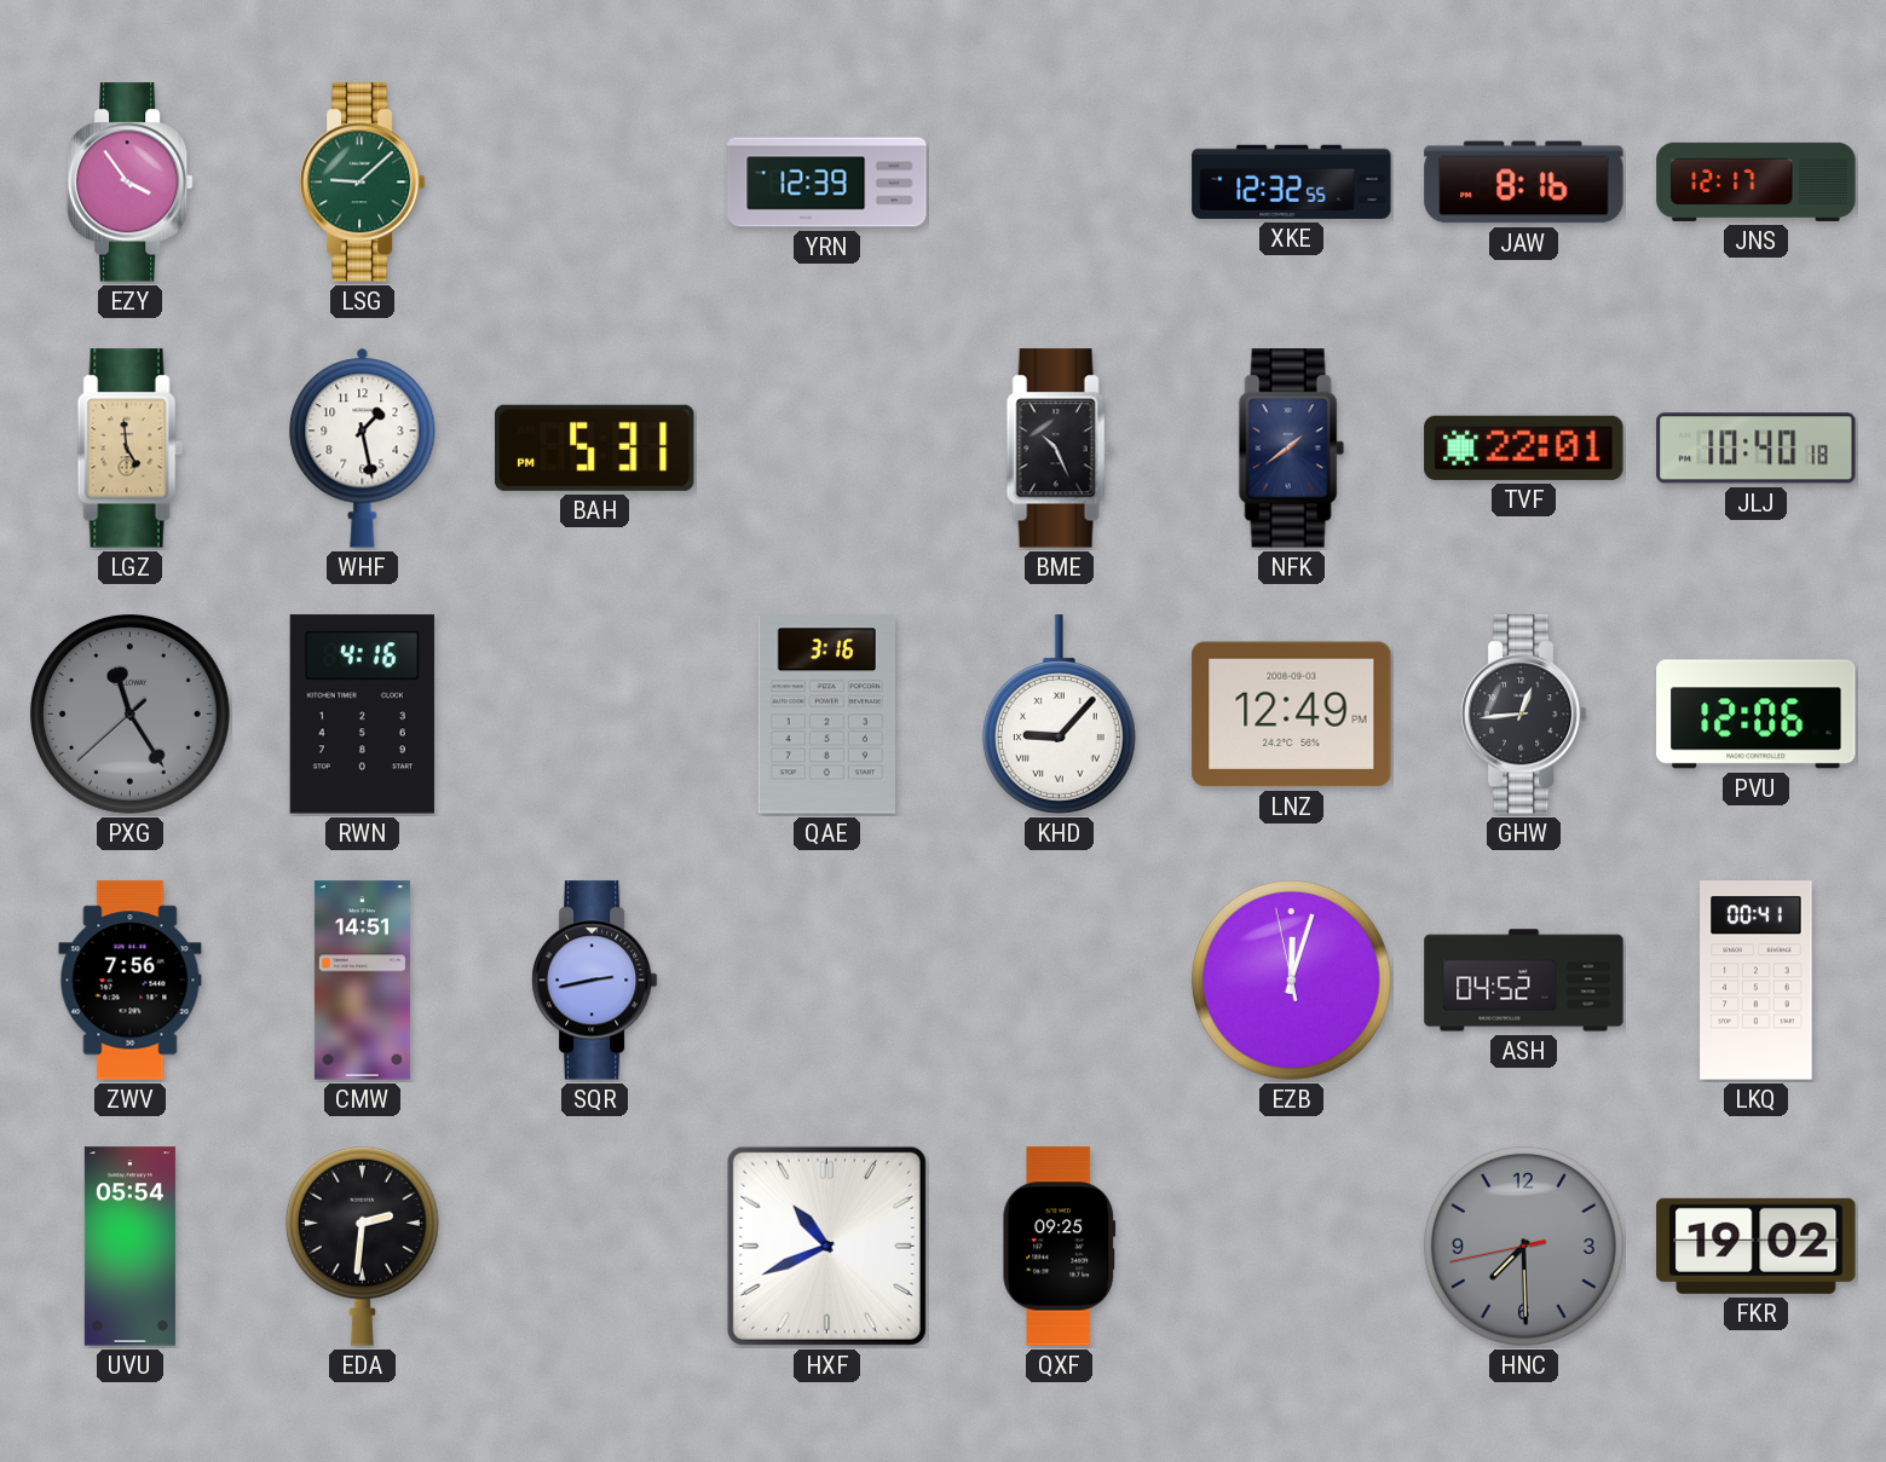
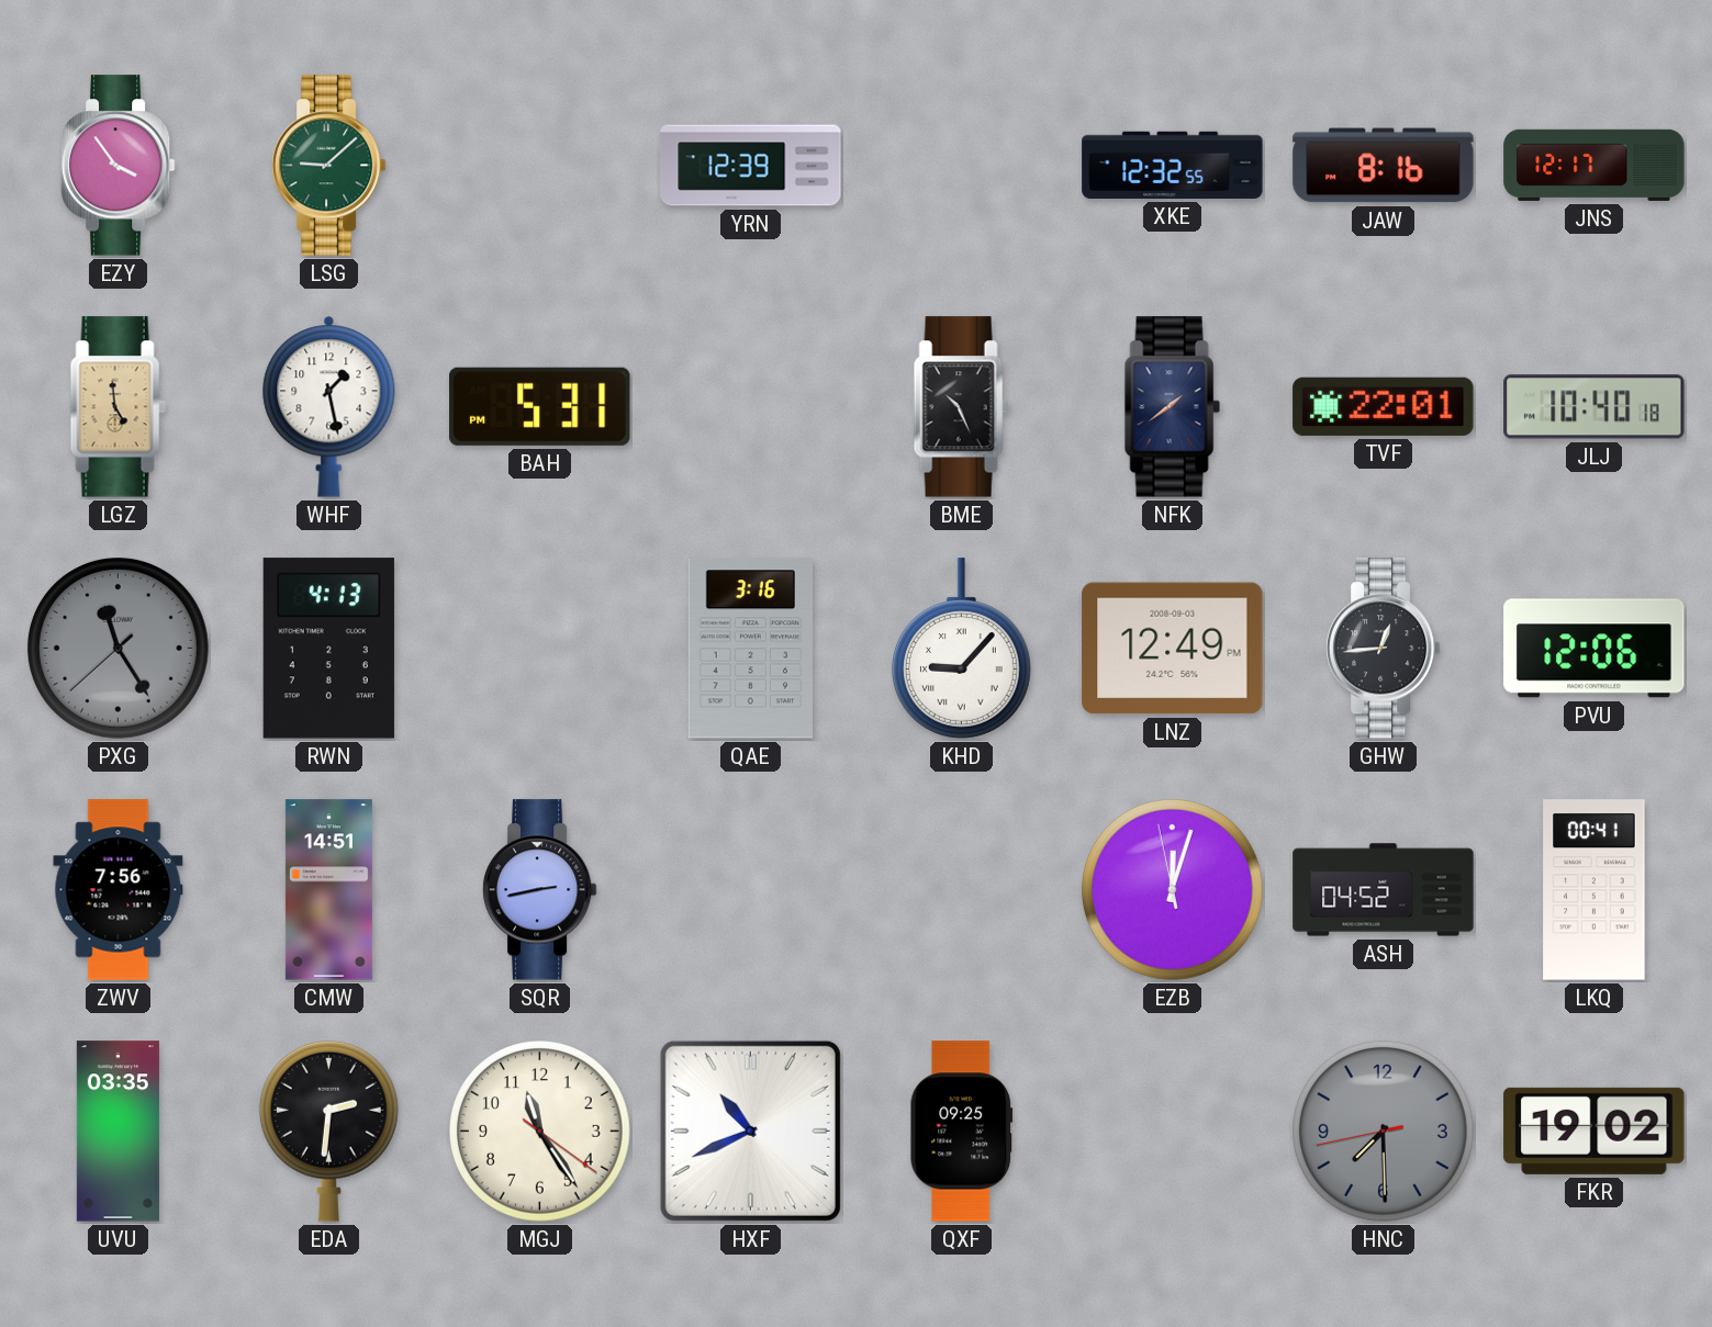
RWN: 4:16 -> 4:13 (328, 649)
UVU: 05:54 -> 03:35 (118, 1132)
MGJ: none -> 11:24 (539, 1131)
